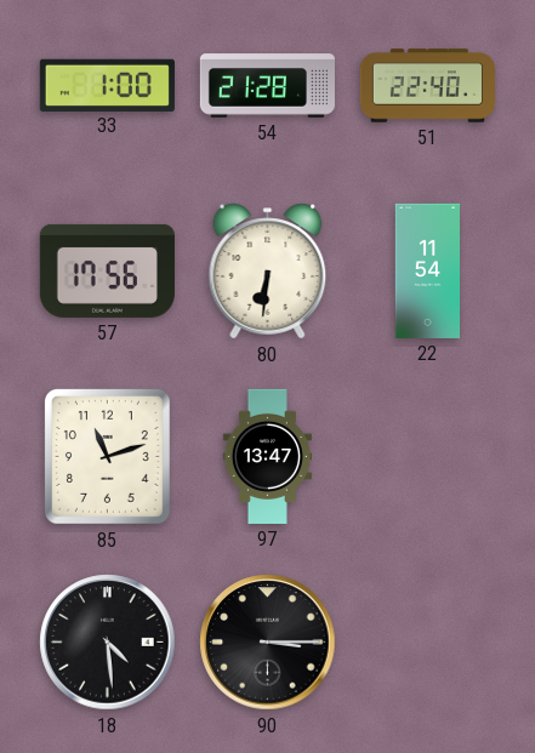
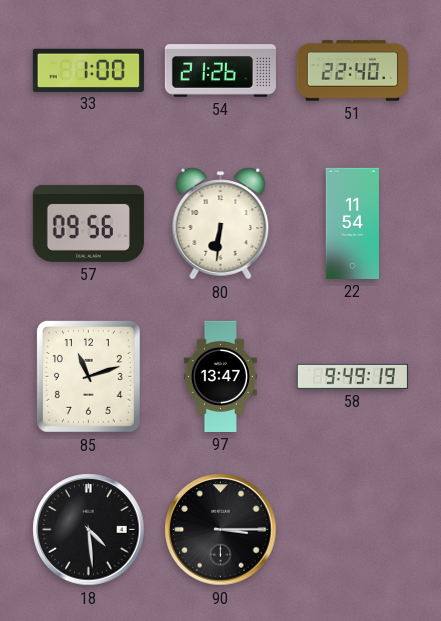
54: 21:28 -> 21:26 (220, 71)
57: 17:56 -> 09:56 (88, 223)
58: none -> 9:49 (352, 376)
